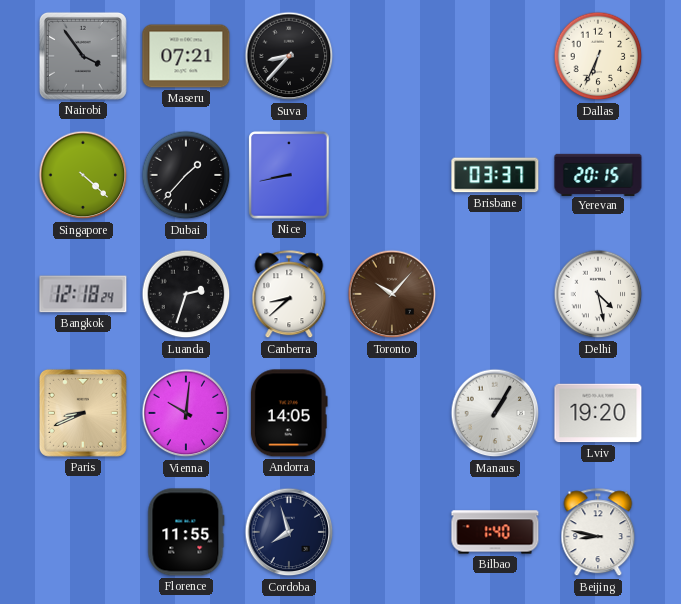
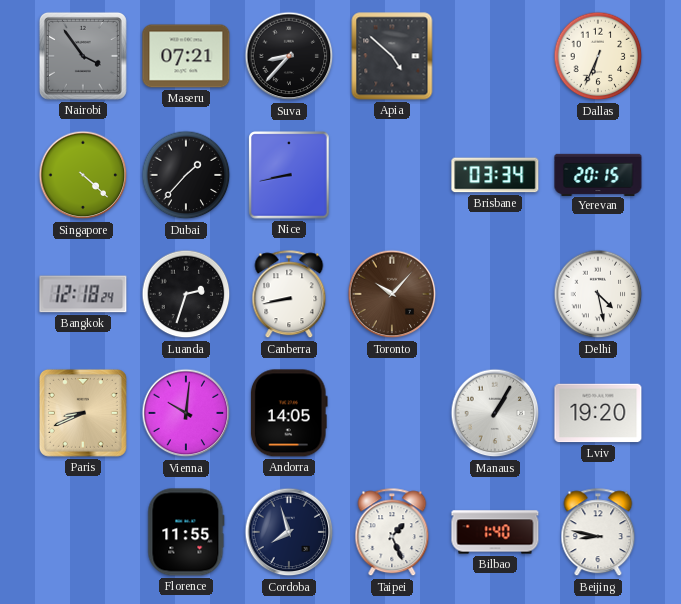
Apia: none -> 4:52 (392, 56)
Brisbane: 03:37 -> 03:34 (495, 175)
Canberra: 8:38 -> 8:43 (289, 295)
Taipei: none -> 1:26 (392, 533)
